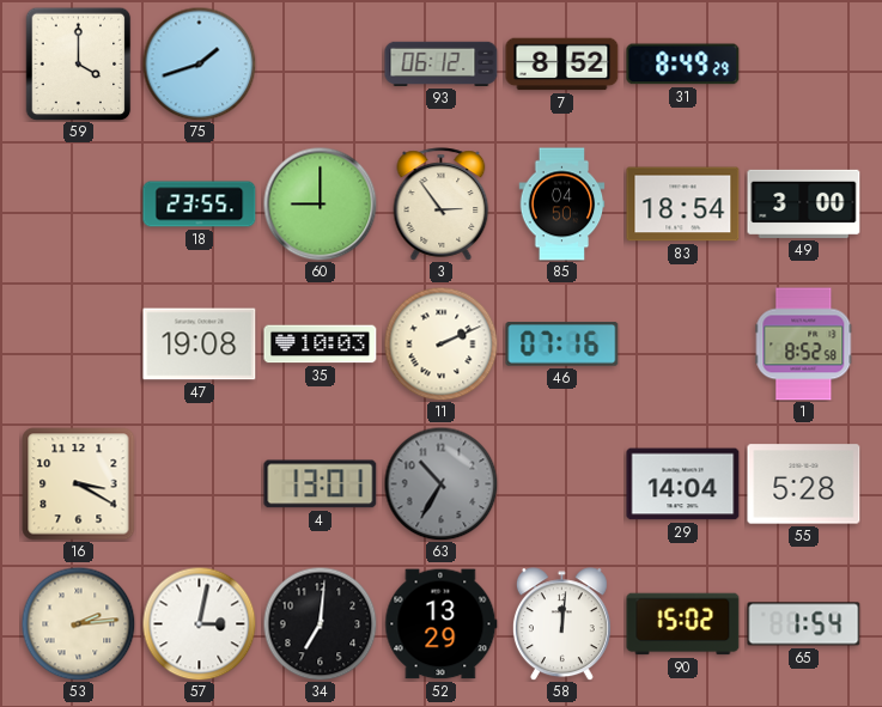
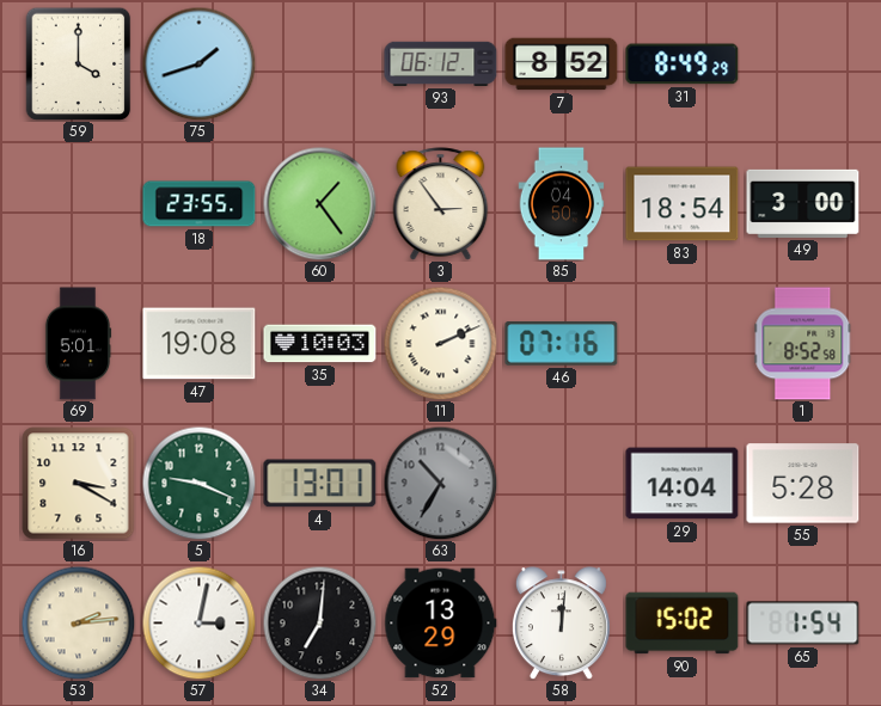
60: 9:00 -> 1:24 (319, 203)
69: none -> 5:01 (78, 344)
5: none -> 9:19 (198, 483)
